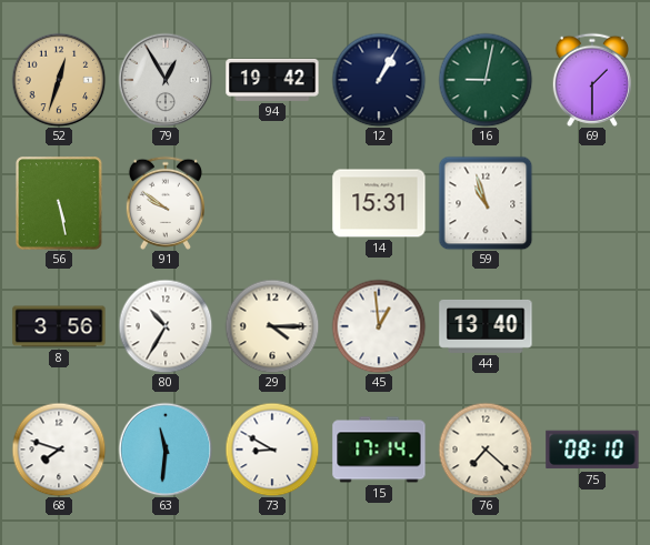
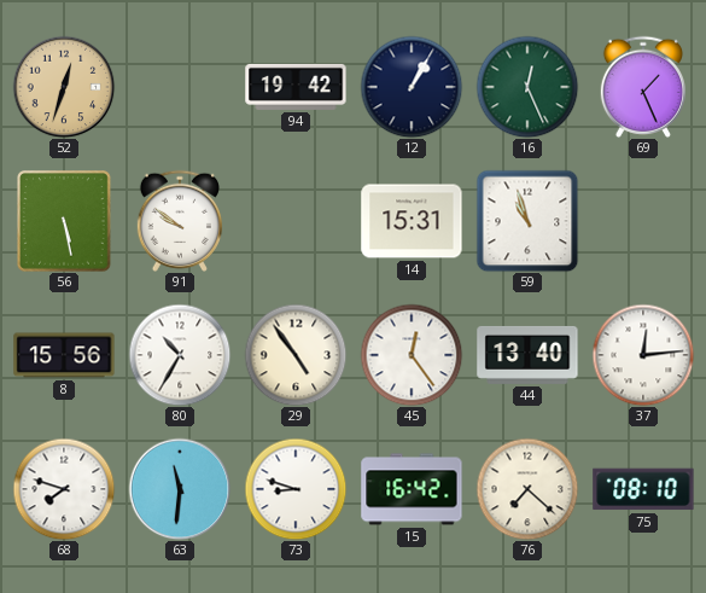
79: 12:55 -> none (166, 80)
16: 9:02 -> 12:26 (527, 87)
69: 1:30 -> 1:26 (643, 87)
8: 3:56 -> 15:56 (64, 355)
29: 4:15 -> 4:54 (296, 355)
45: 12:59 -> 12:24 (412, 355)
37: none -> 12:14 (643, 355)
73: 8:50 -> 8:48 (296, 489)
15: 17:14 -> 16:42 (412, 489)
